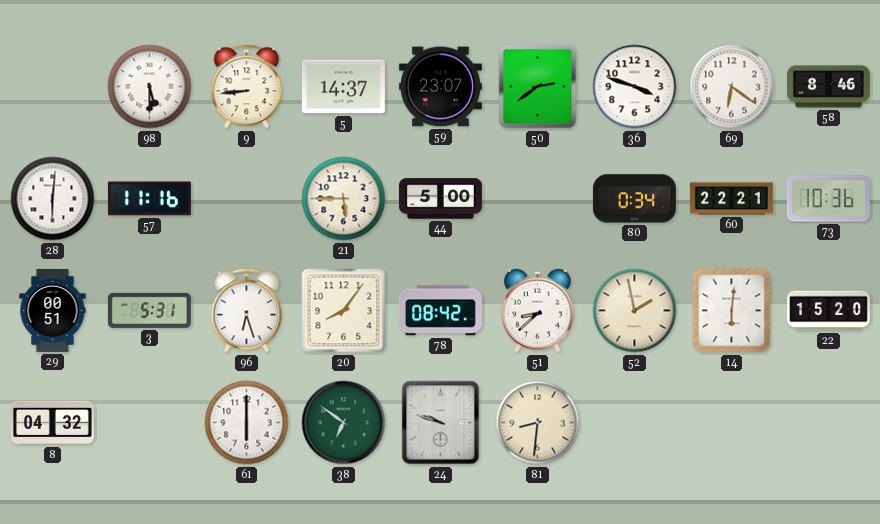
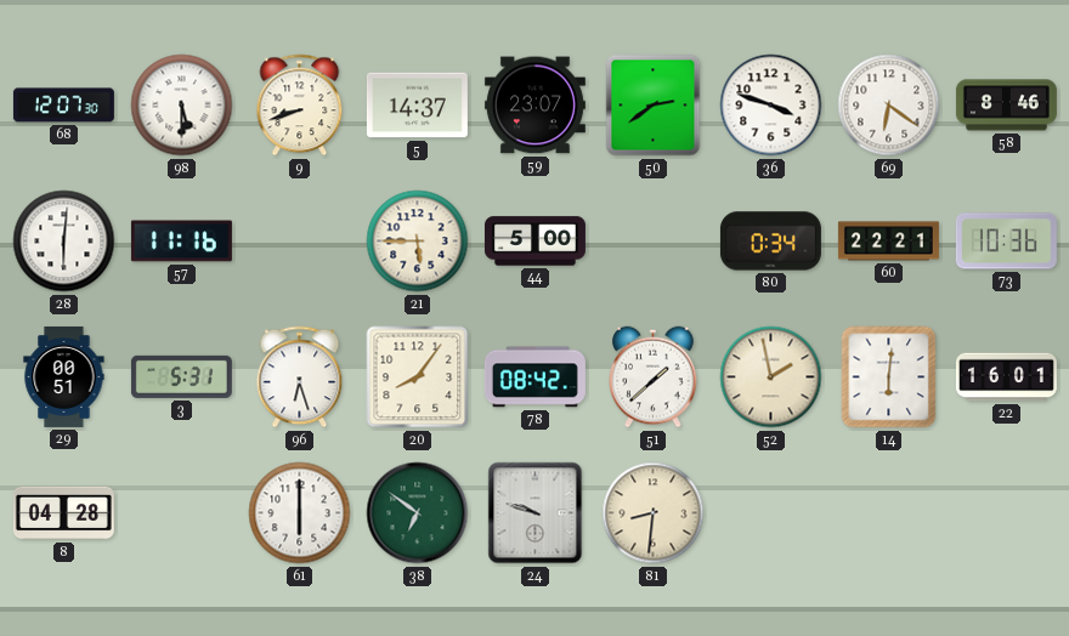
68: none -> 12:07 (63, 106)
9: 8:44 -> 8:42 (300, 106)
51: 8:38 -> 1:38 (654, 377)
22: 15:20 -> 16:01 (1006, 377)
8: 04:32 -> 04:28 (63, 513)
